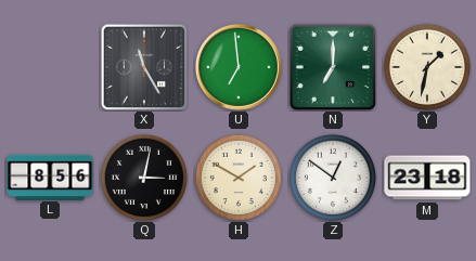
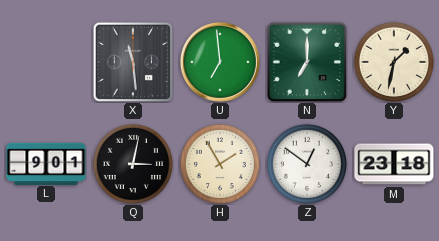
X: 11:25 -> 11:29 (133, 62)
L: 8:56 -> 9:01 (46, 163)
H: 1:50 -> 1:55 (220, 164)
